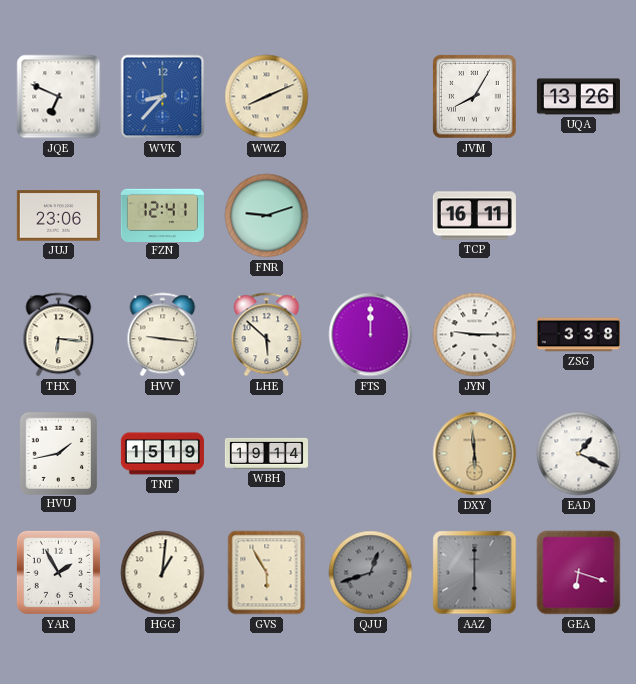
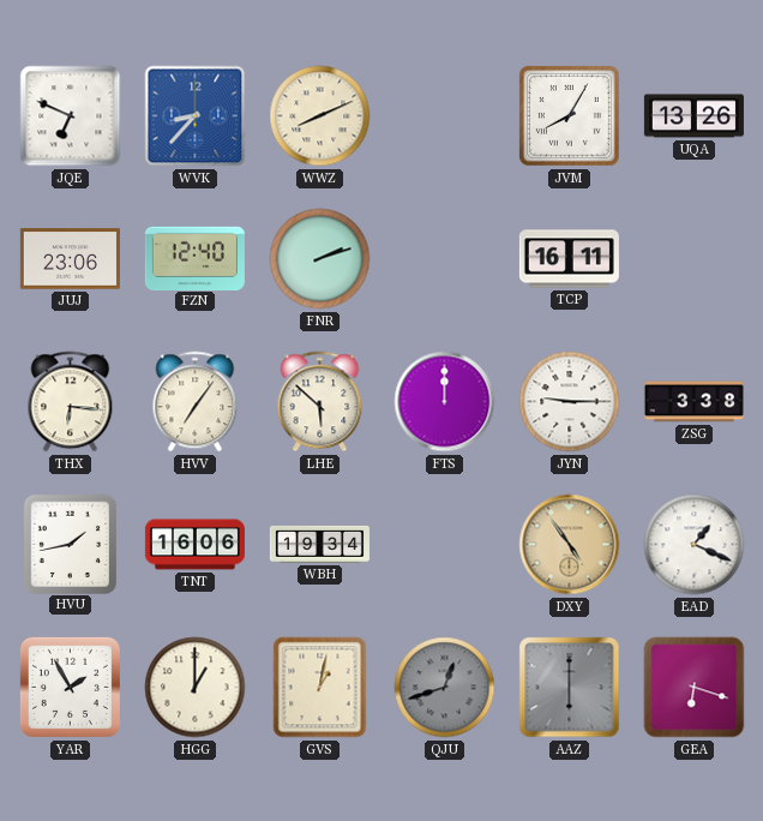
FZN: 12:41 -> 12:40 (194, 258)
FNR: 9:12 -> 2:12 (320, 259)
HVV: 9:16 -> 7:06 (196, 402)
TNT: 15:19 -> 16:06 (194, 545)
WBH: 19:14 -> 19:34 (319, 544)
DXY: 5:59 -> 4:54 (570, 545)
HGG: 1:01 -> 1:00 (196, 688)
GVS: 5:55 -> 1:02 (320, 688)
